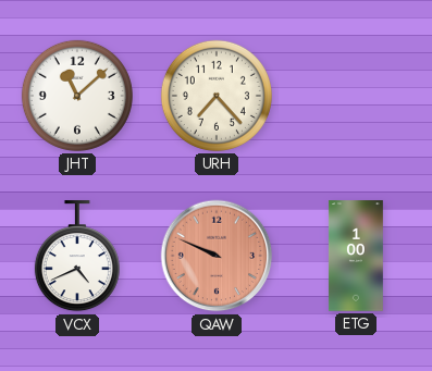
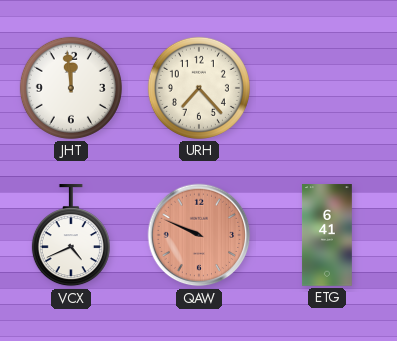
JHT: 11:08 -> 11:59 (71, 88)
ETG: 1:00 -> 6:41 (327, 235)
